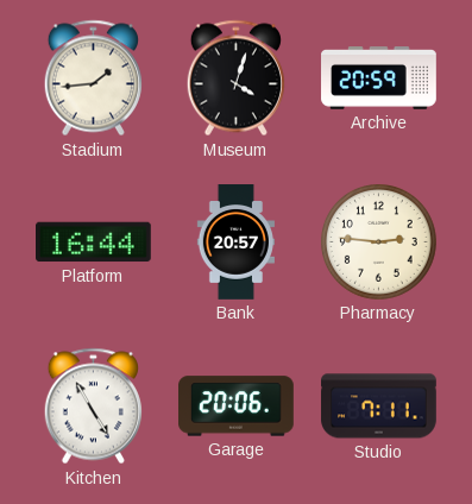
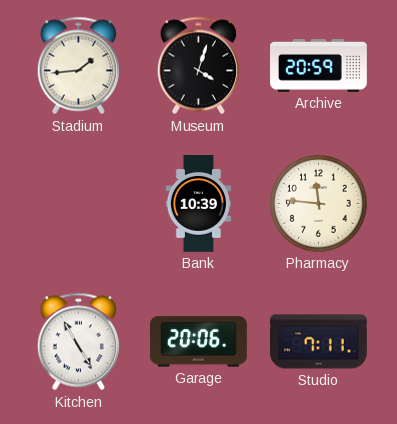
Platform: 16:44 -> none (94, 242)
Bank: 20:57 -> 10:39 (198, 204)
Pharmacy: 2:46 -> 11:46 (319, 204)
